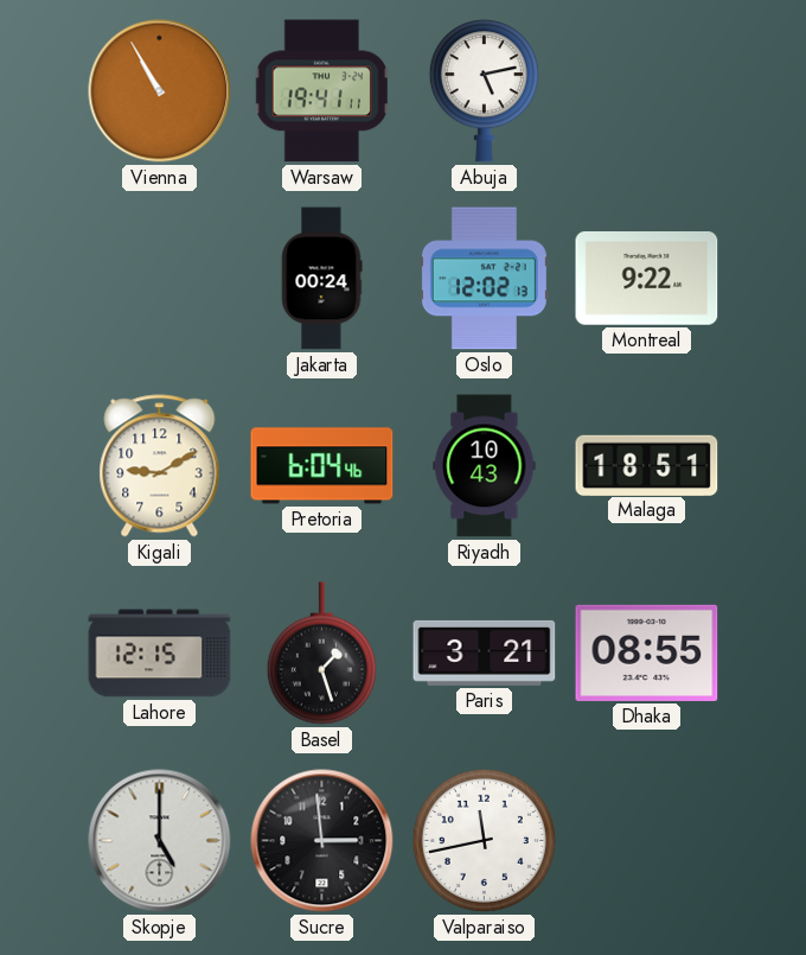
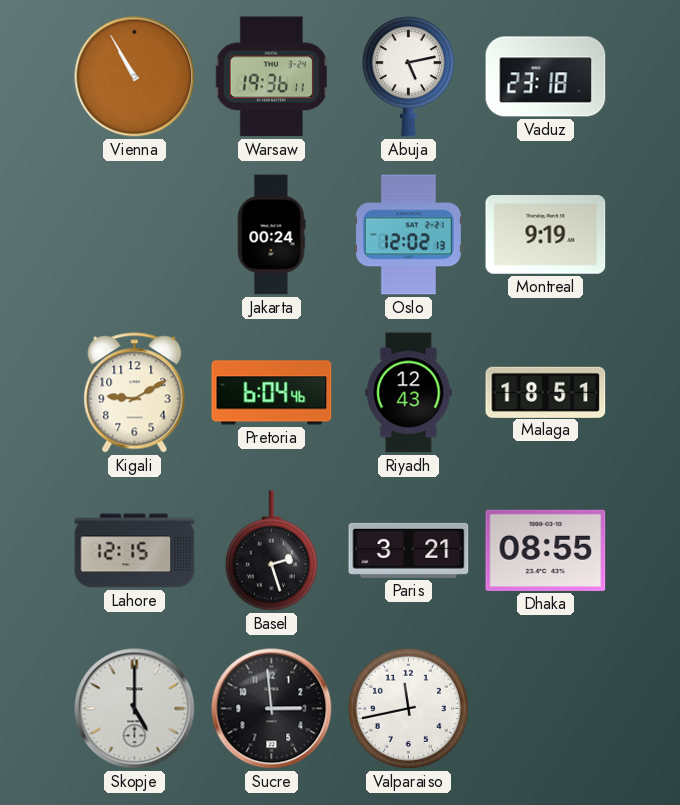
Warsaw: 19:41 -> 19:36 (271, 77)
Vaduz: none -> 23:18 (546, 77)
Montreal: 9:22 -> 9:19 (546, 235)
Riyadh: 10:43 -> 12:43 (409, 393)
Basel: 1:27 -> 2:27 (271, 551)
